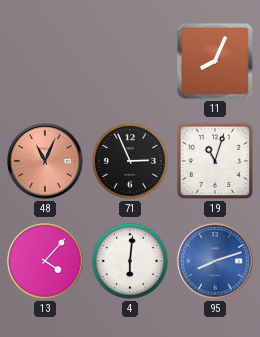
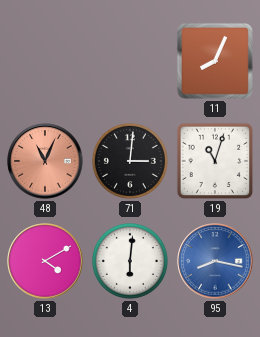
71: 2:56 -> 3:01 (130, 161)
13: 4:07 -> 4:10 (45, 261)
95: 8:12 -> 8:17 (215, 261)
